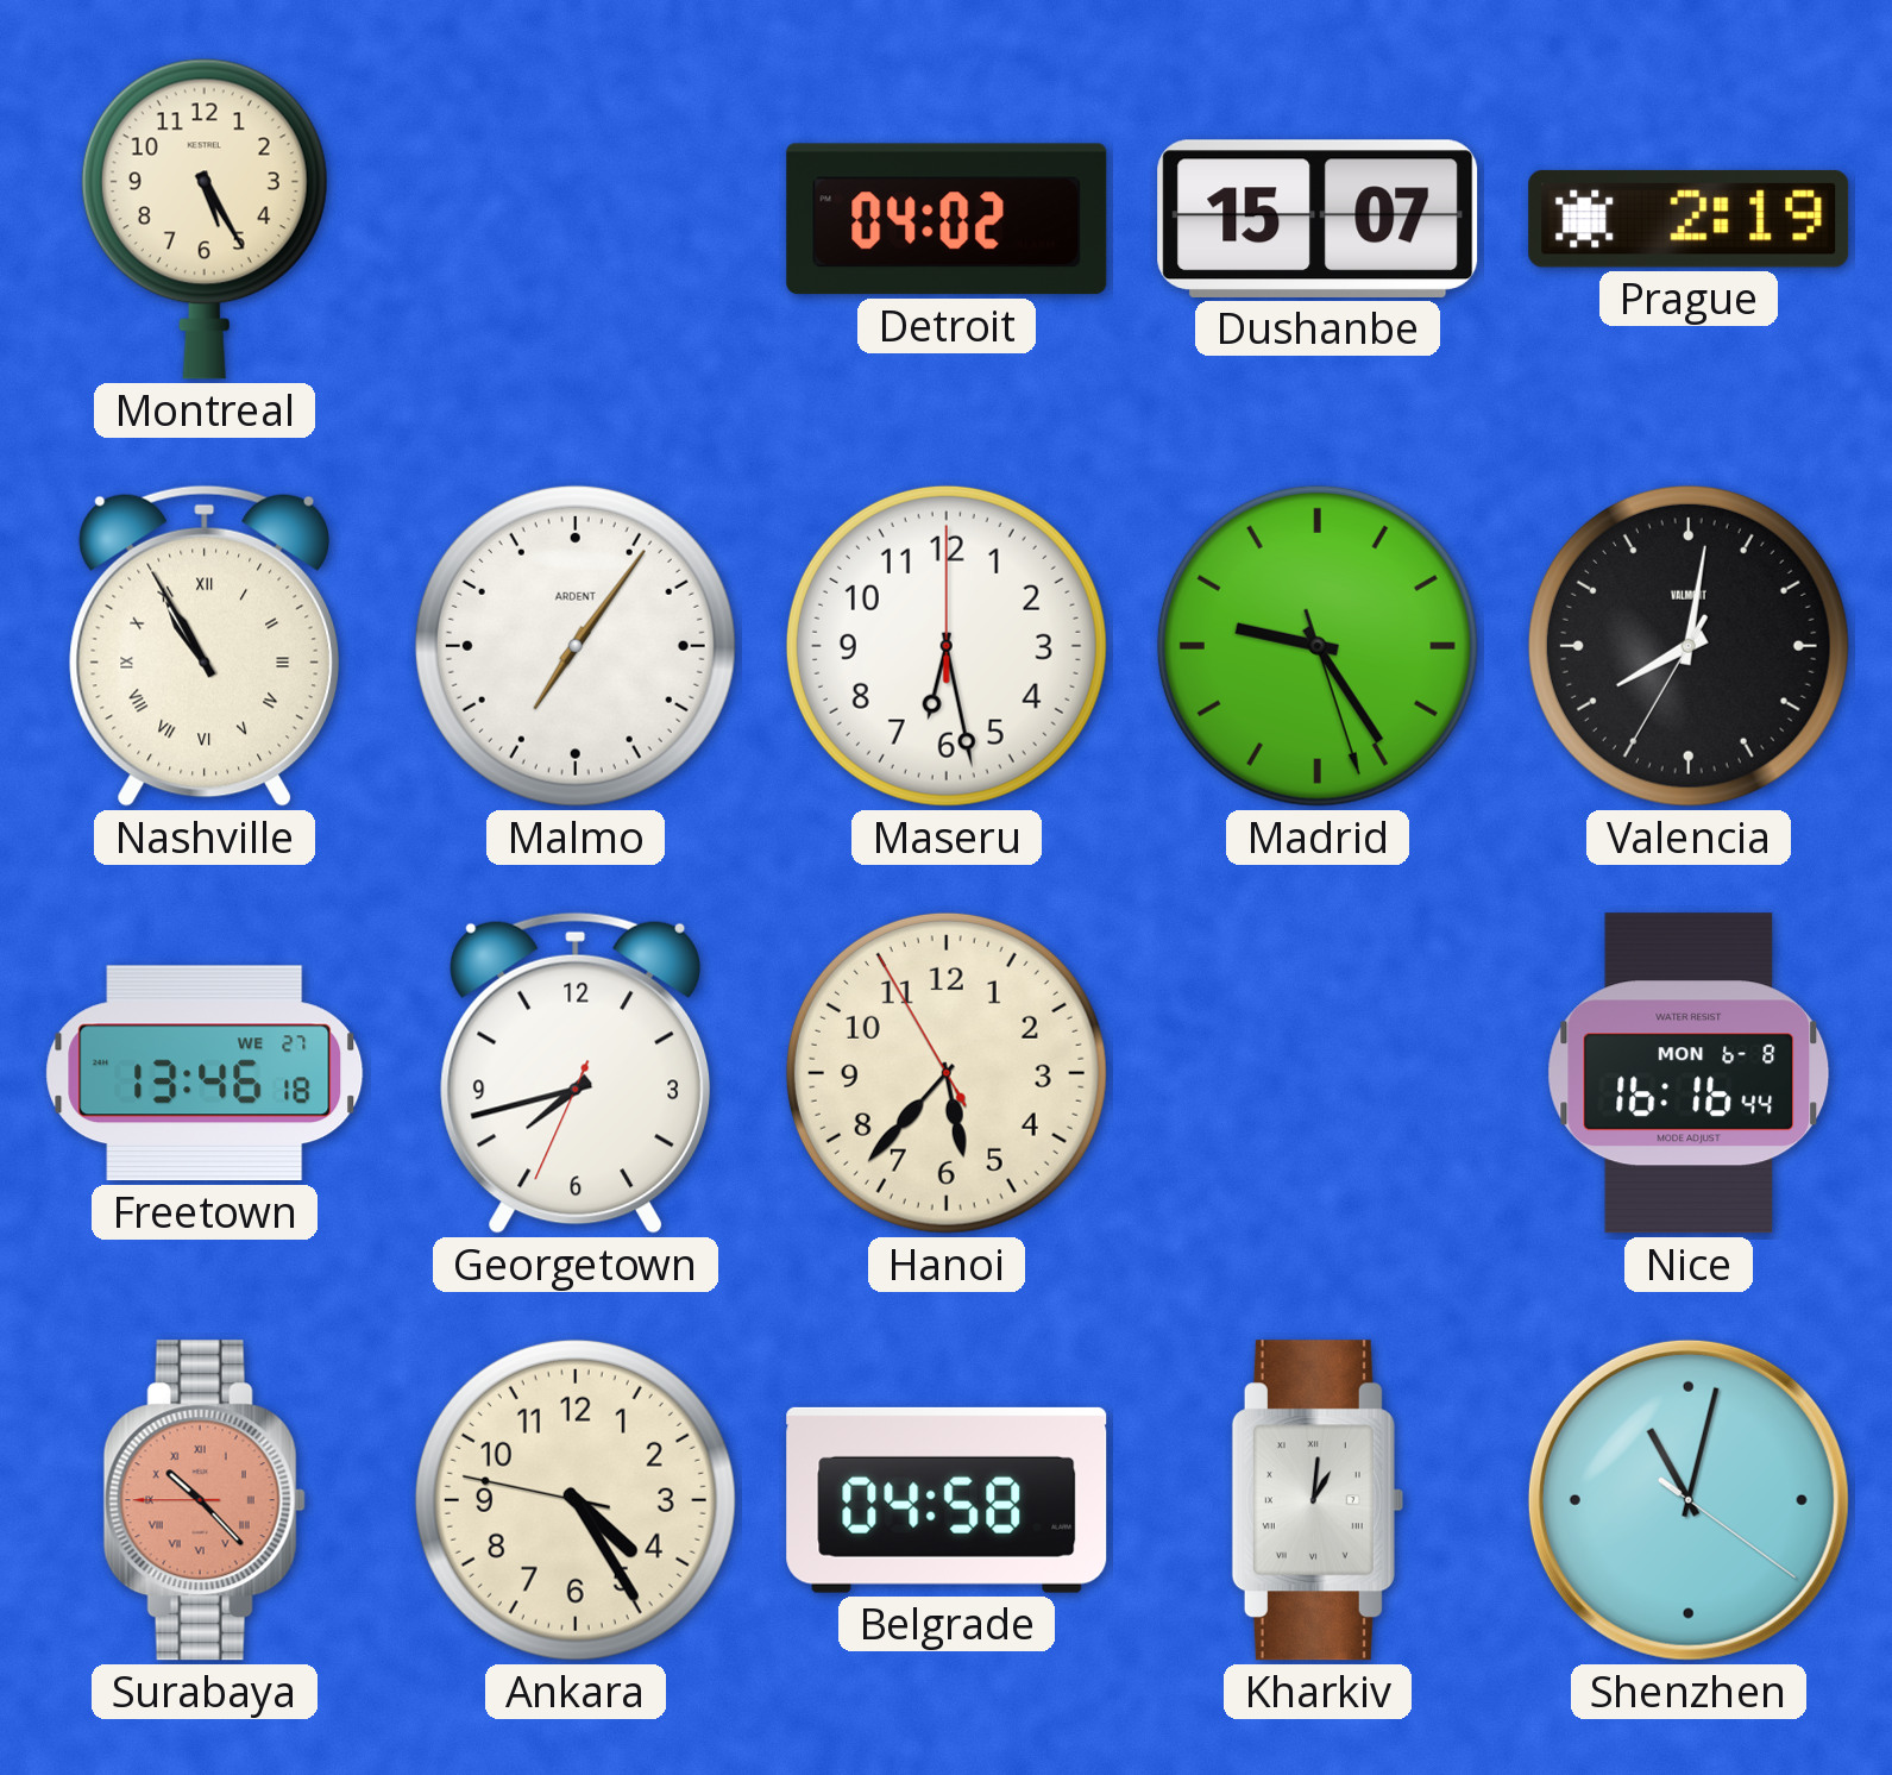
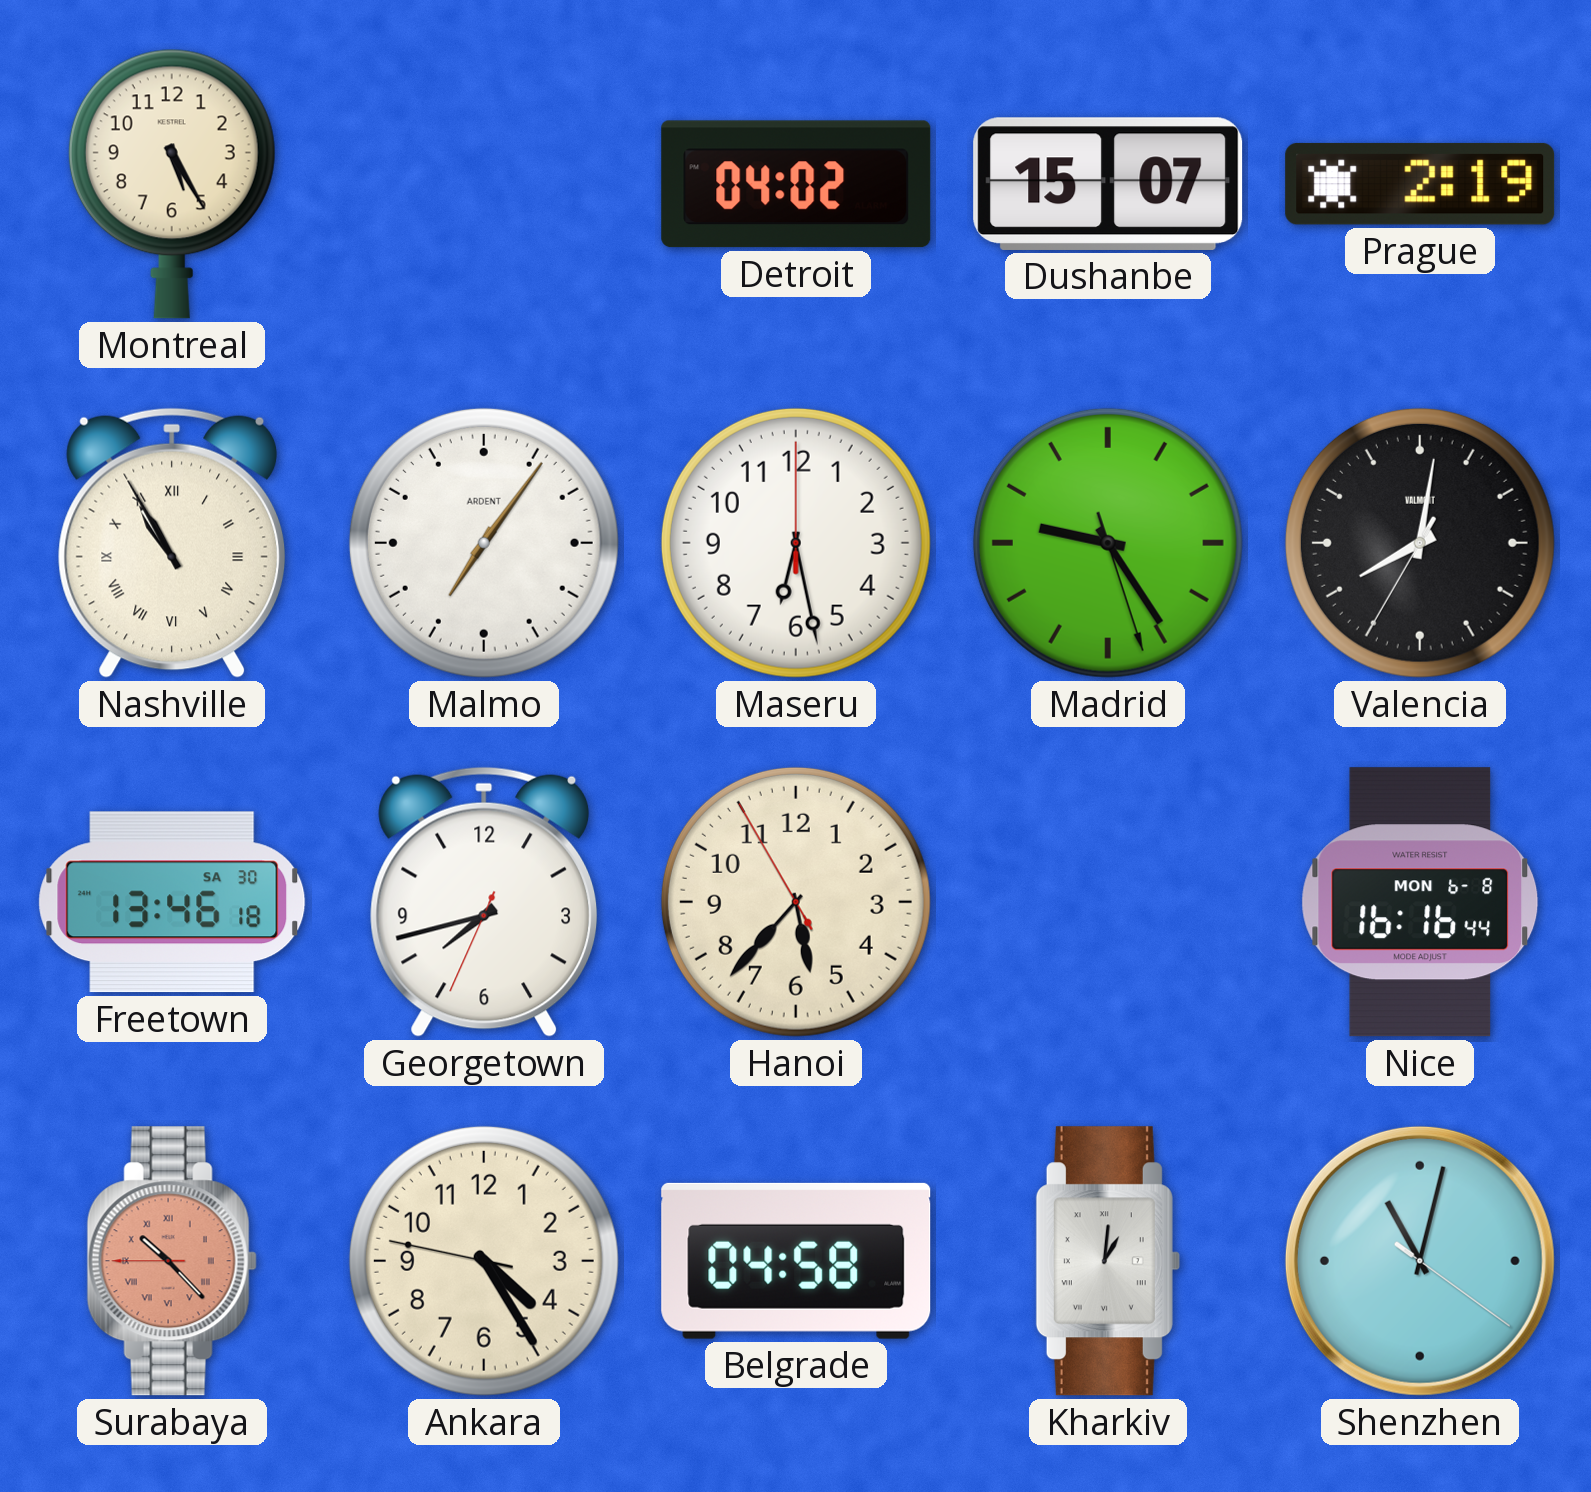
Freetown date: WE 27 -> SA 30 (172, 902)
